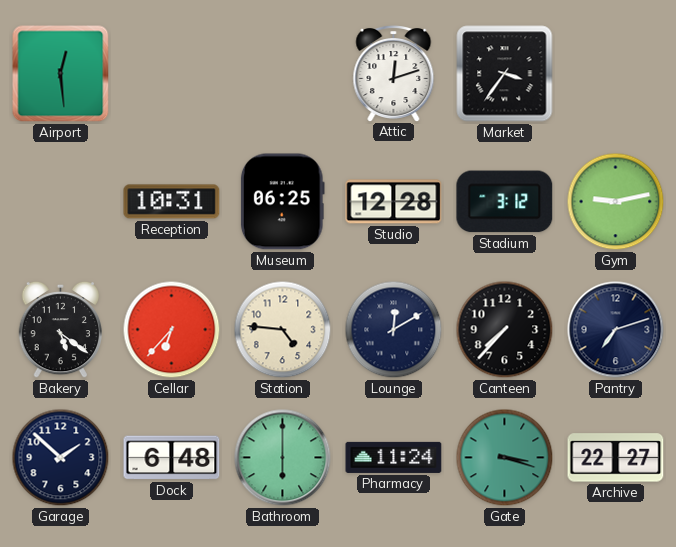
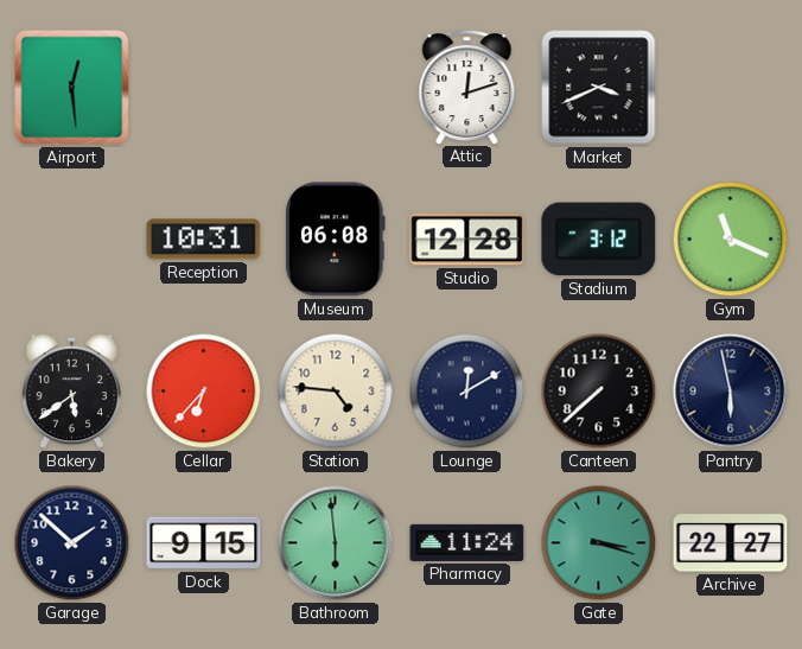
Market: 3:36 -> 3:41 (599, 88)
Museum: 06:25 -> 06:08 (335, 240)
Gym: 9:13 -> 11:19 (731, 240)
Bakery: 5:21 -> 5:39 (71, 392)
Canteen: 7:37 -> 7:38 (599, 392)
Pantry: 7:12 -> 5:58 (731, 392)
Dock: 6:48 -> 9:15 (204, 543)
Bathroom: 6:00 -> 5:59 (336, 543)
